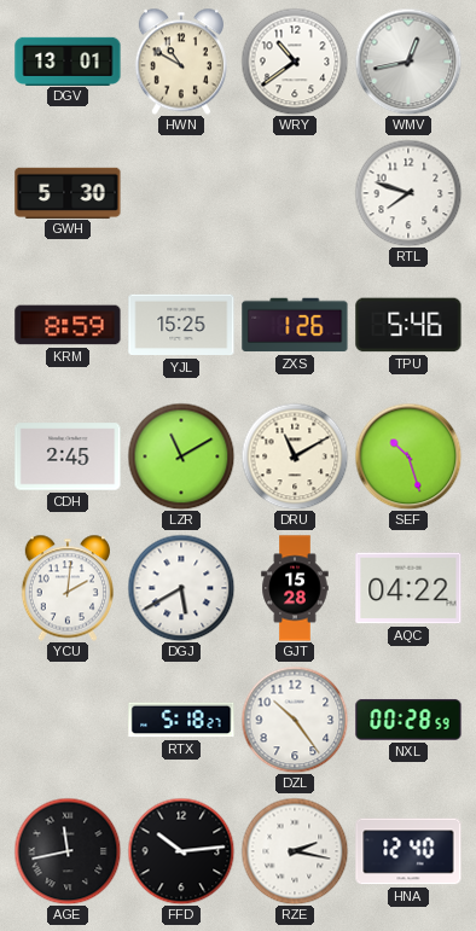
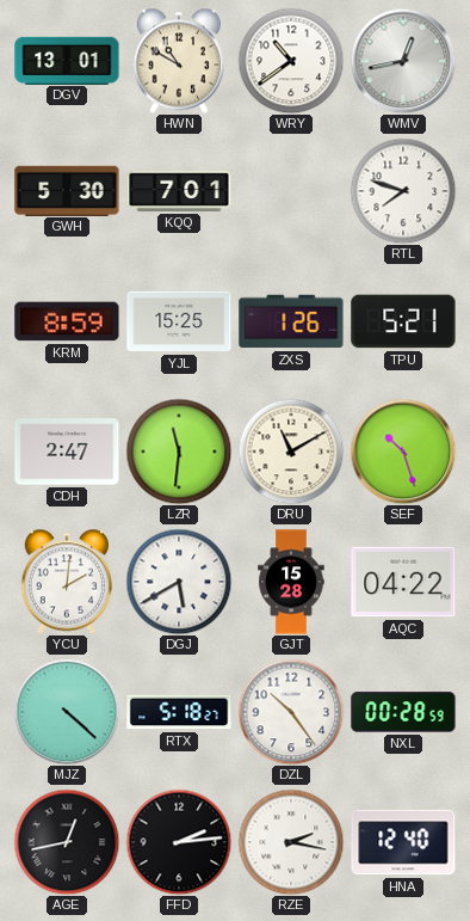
KQQ: none -> 7:01 (179, 191)
TPU: 5:46 -> 5:21 (403, 321)
CDH: 2:45 -> 2:47 (67, 452)
LZR: 11:10 -> 11:31 (179, 452)
MJZ: none -> 4:22 (67, 712)
AGE: 11:43 -> 12:43 (67, 842)
FFD: 10:14 -> 2:14 (179, 842)
